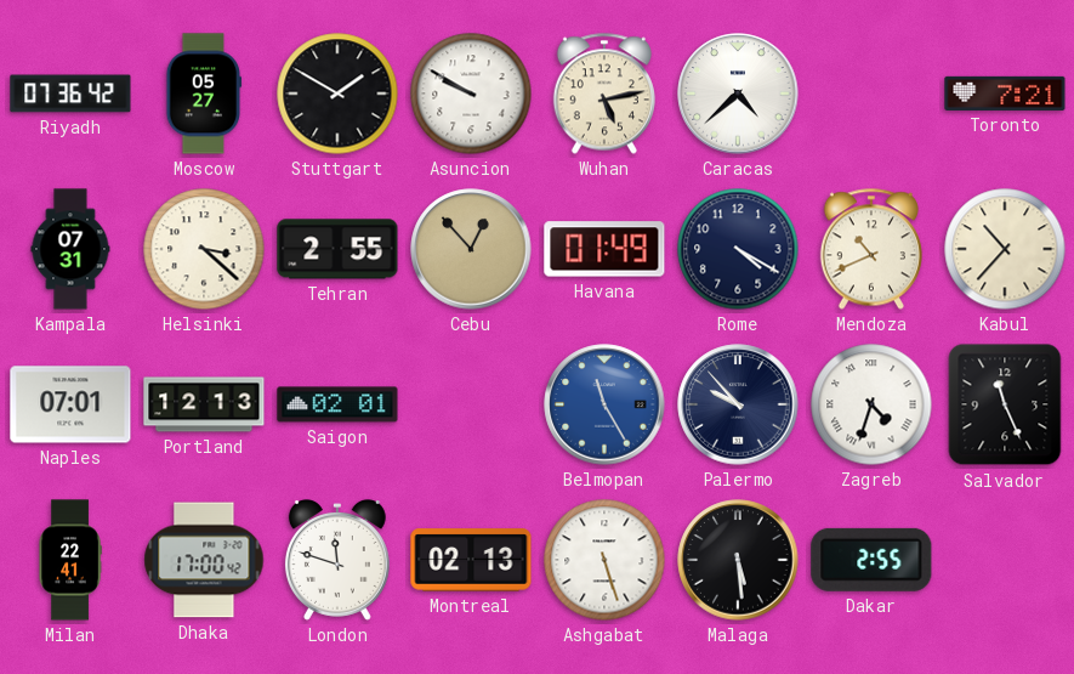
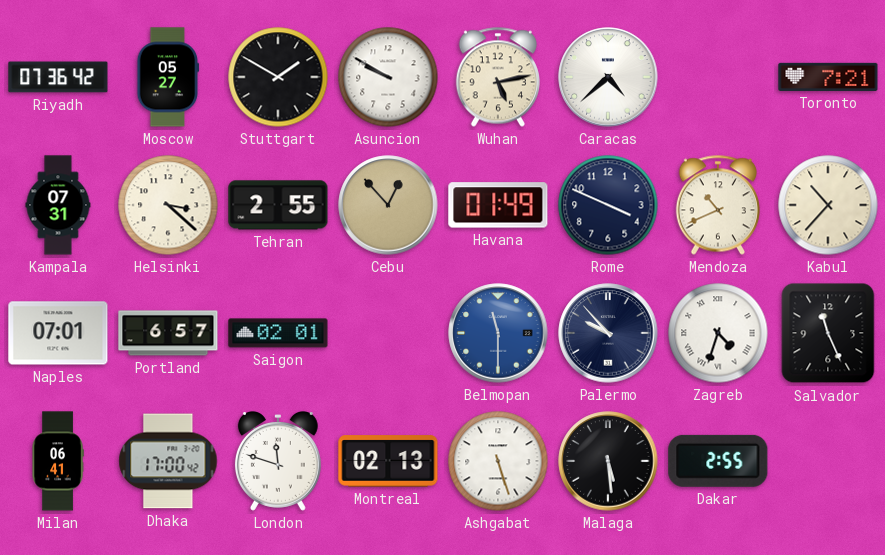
Rome: 4:20 -> 3:49 (608, 205)
Portland: 12:13 -> 6:57 (168, 333)
Belmopan: 11:25 -> 11:30 (498, 333)
Milan: 22:41 -> 06:41 (58, 461)
